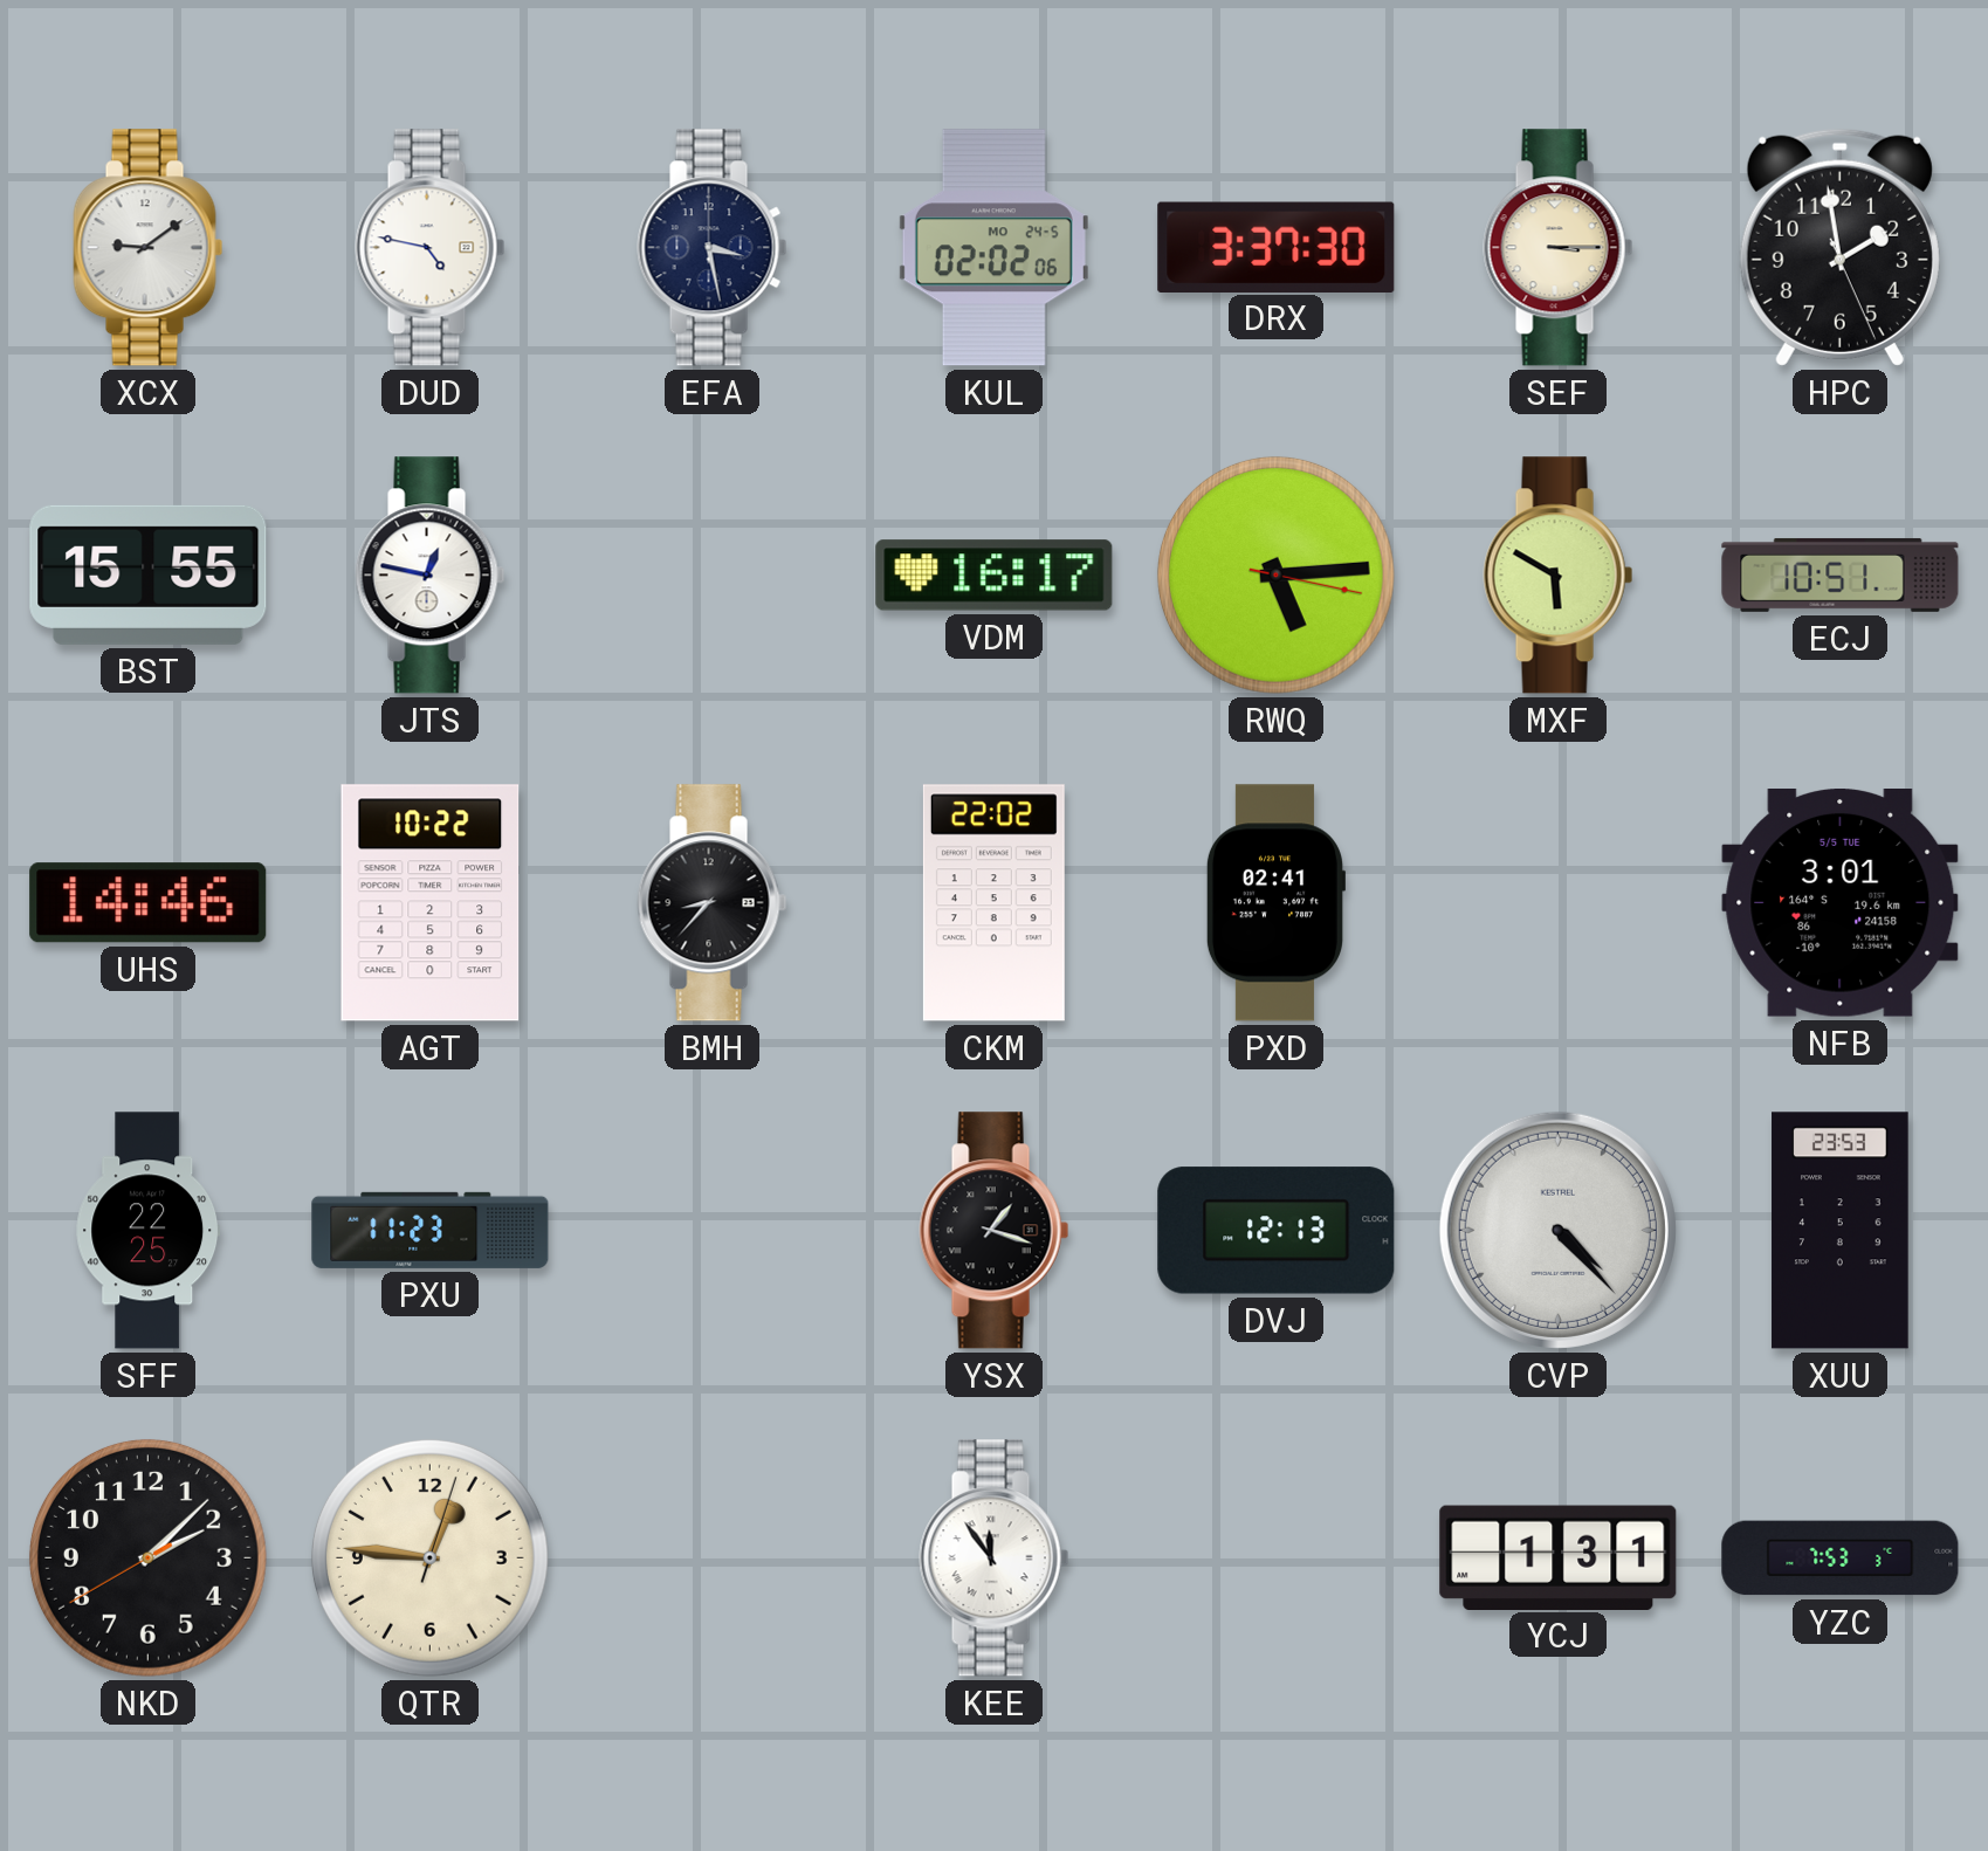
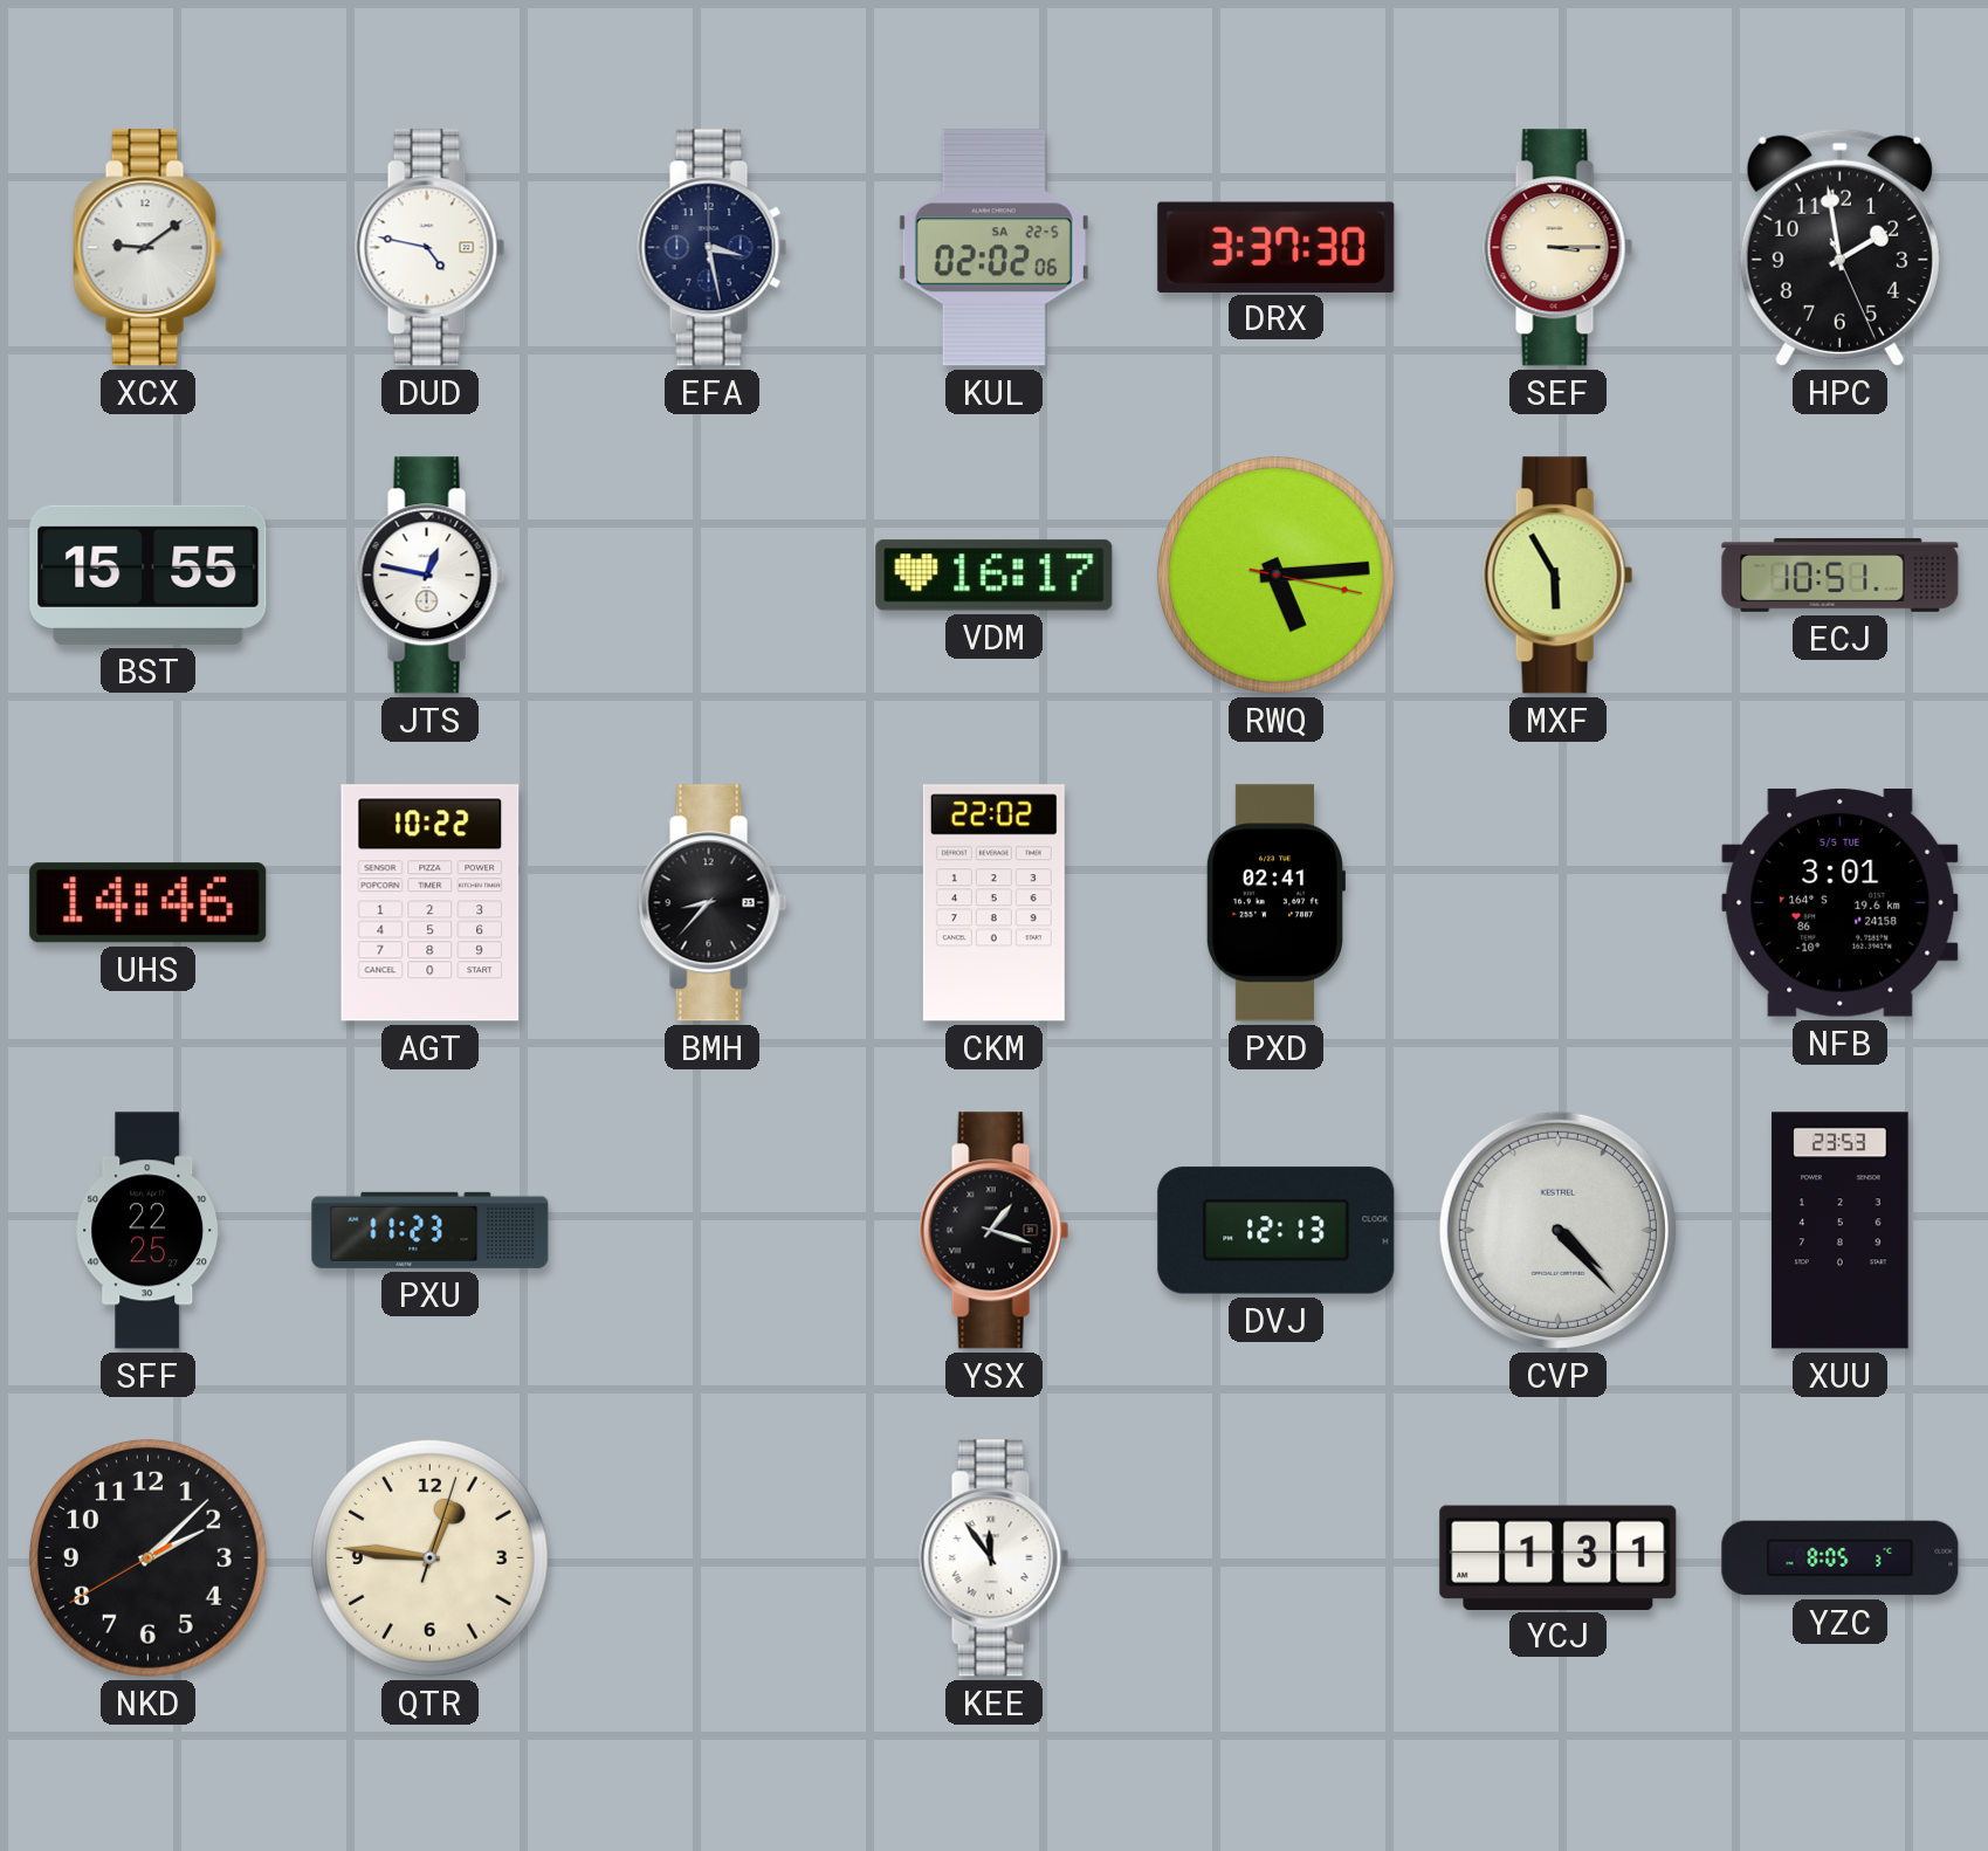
KUL date: MO 24-5 -> SA 22-5 (993, 248)
MXF: 5:50 -> 5:55 (1559, 576)
YZC: 7:53 -> 8:05 (1841, 1558)
